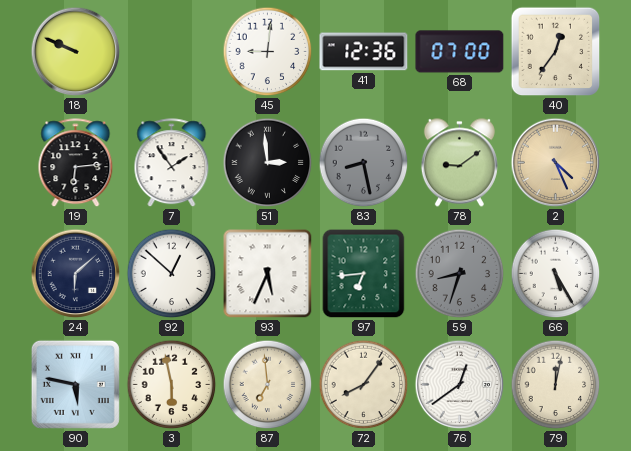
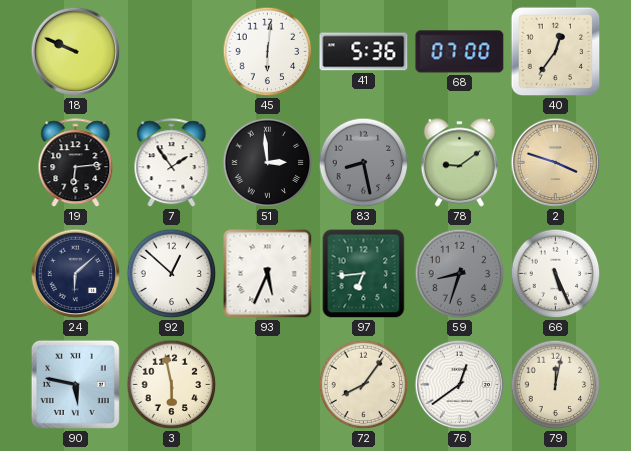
45: 9:01 -> 6:01 (268, 52)
41: 12:36 -> 5:36 (364, 52)
2: 4:26 -> 3:48 (556, 163)
66: 5:25 -> 5:26 (556, 274)
87: 6:59 -> none (268, 385)
